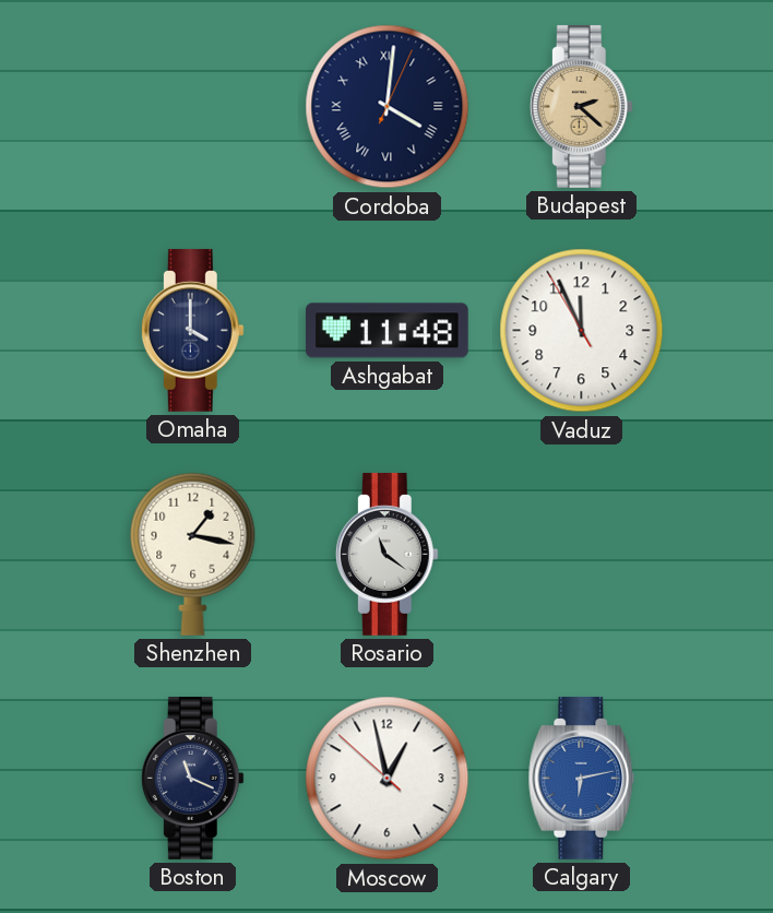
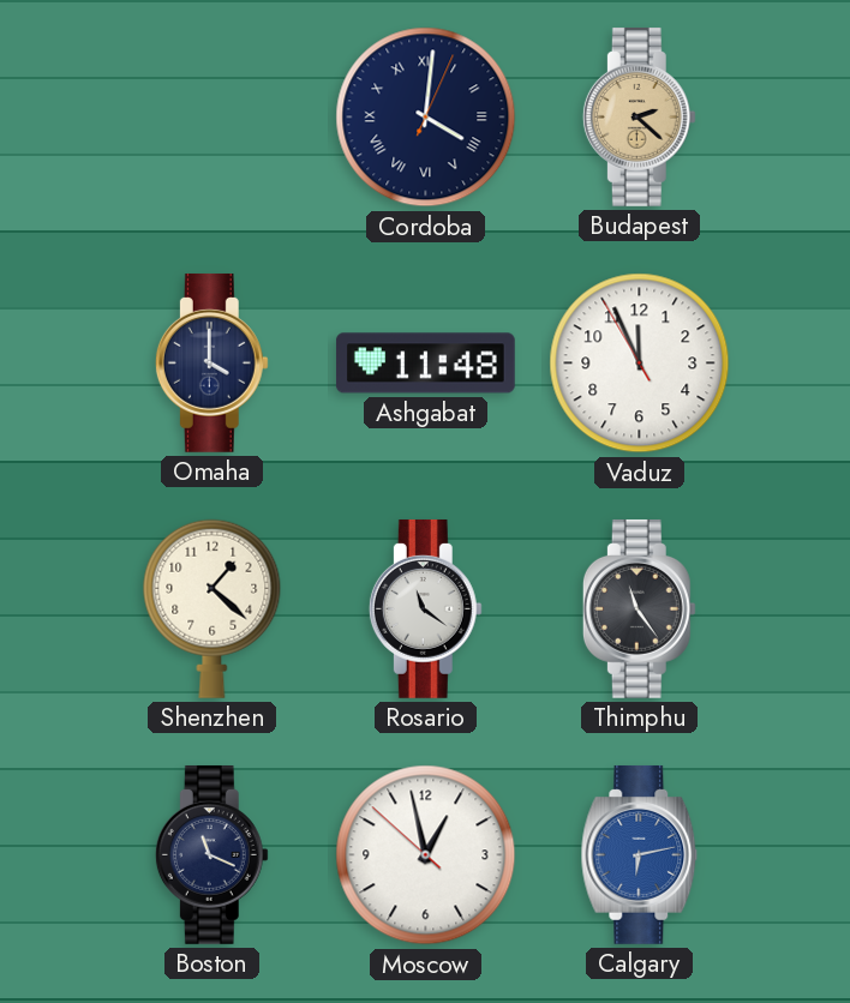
Shenzhen: 1:17 -> 1:22 (212, 608)
Thimphu: none -> 11:24 (639, 608)
